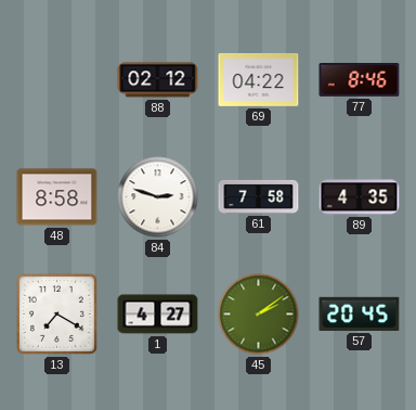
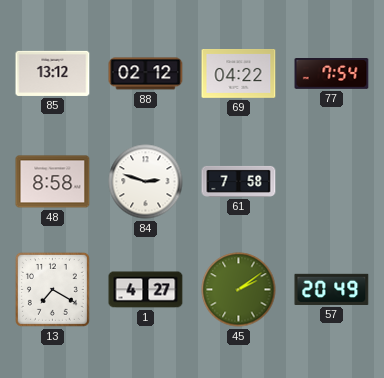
85: none -> 13:12 (53, 73)
77: 8:46 -> 7:54 (332, 74)
89: 4:35 -> none (360, 197)
57: 20:45 -> 20:49 (332, 289)
